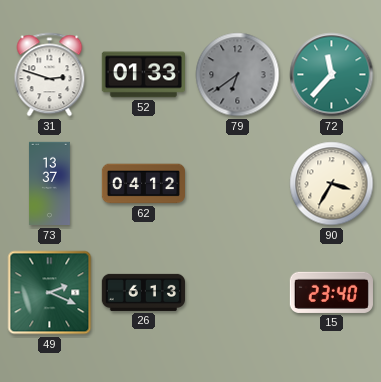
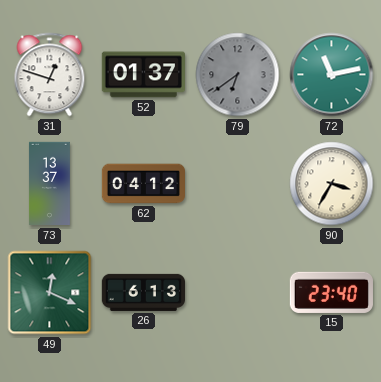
31: 2:48 -> 12:48 (50, 75)
52: 01:33 -> 01:37 (143, 75)
72: 11:37 -> 11:13 (332, 75)
49: 2:19 -> 12:19 (50, 293)
